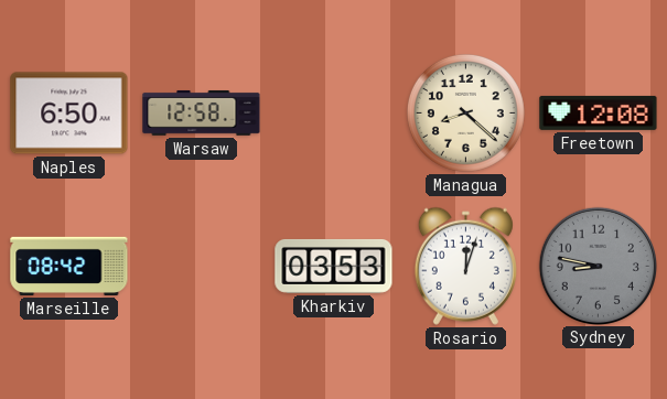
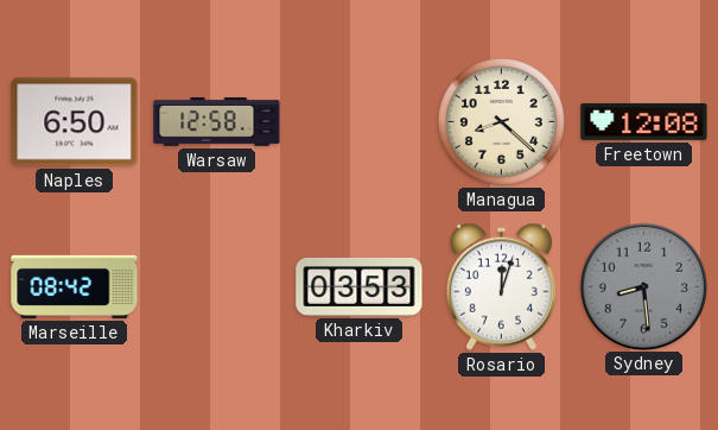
Sydney: 8:47 -> 8:29 (643, 286)
